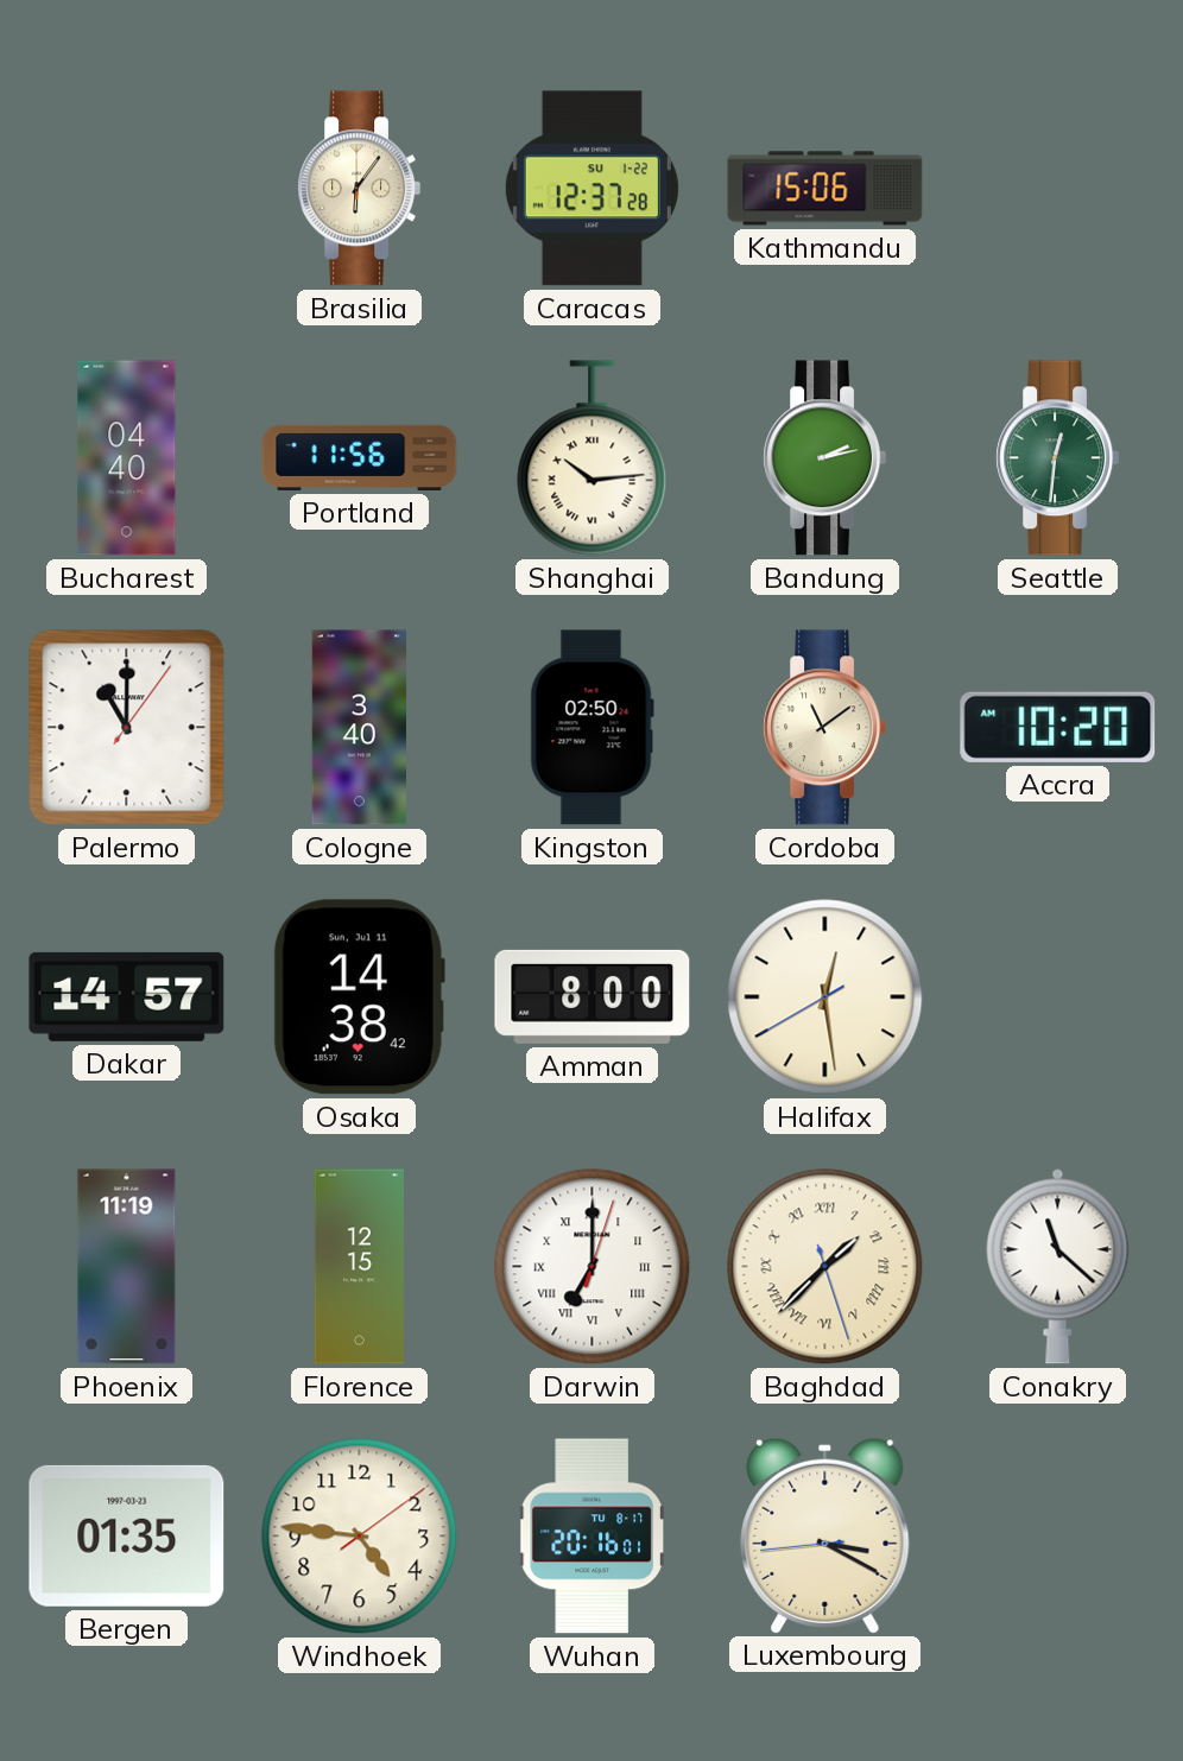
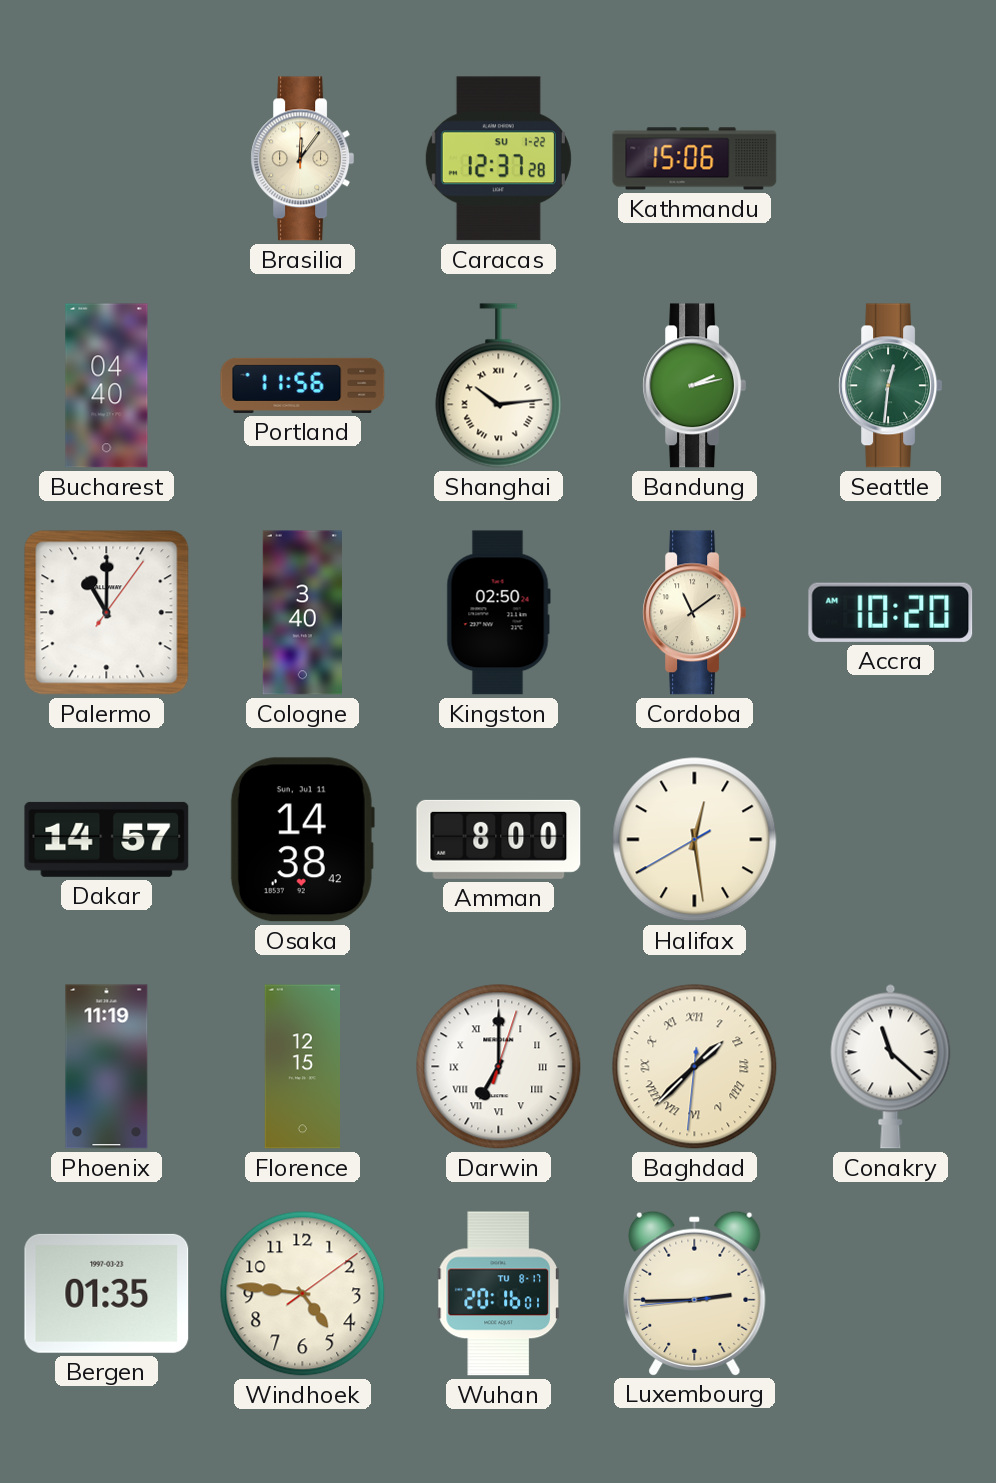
Brasilia: 6:06 -> 12:06 (303, 159)
Baghdad: 1:37:27 -> 1:37:31 (695, 1067)
Luxembourg: 3:19 -> 2:44 (695, 1293)
